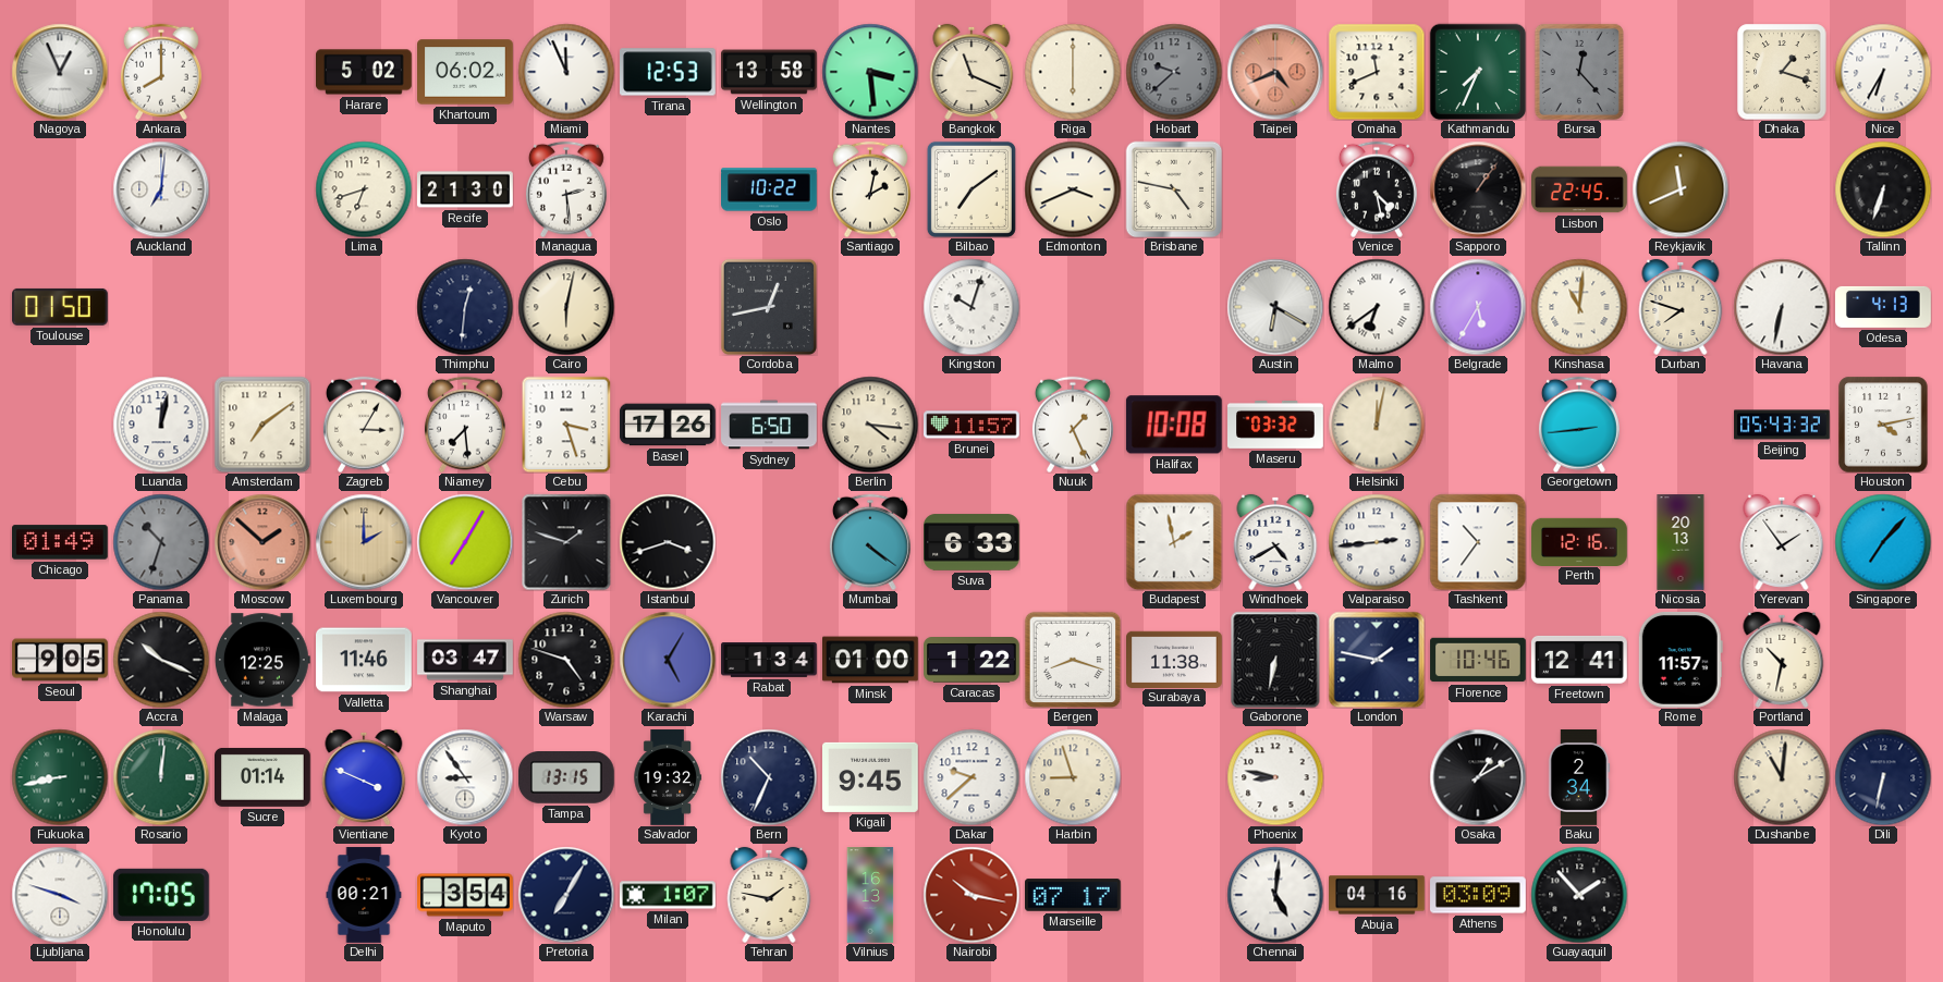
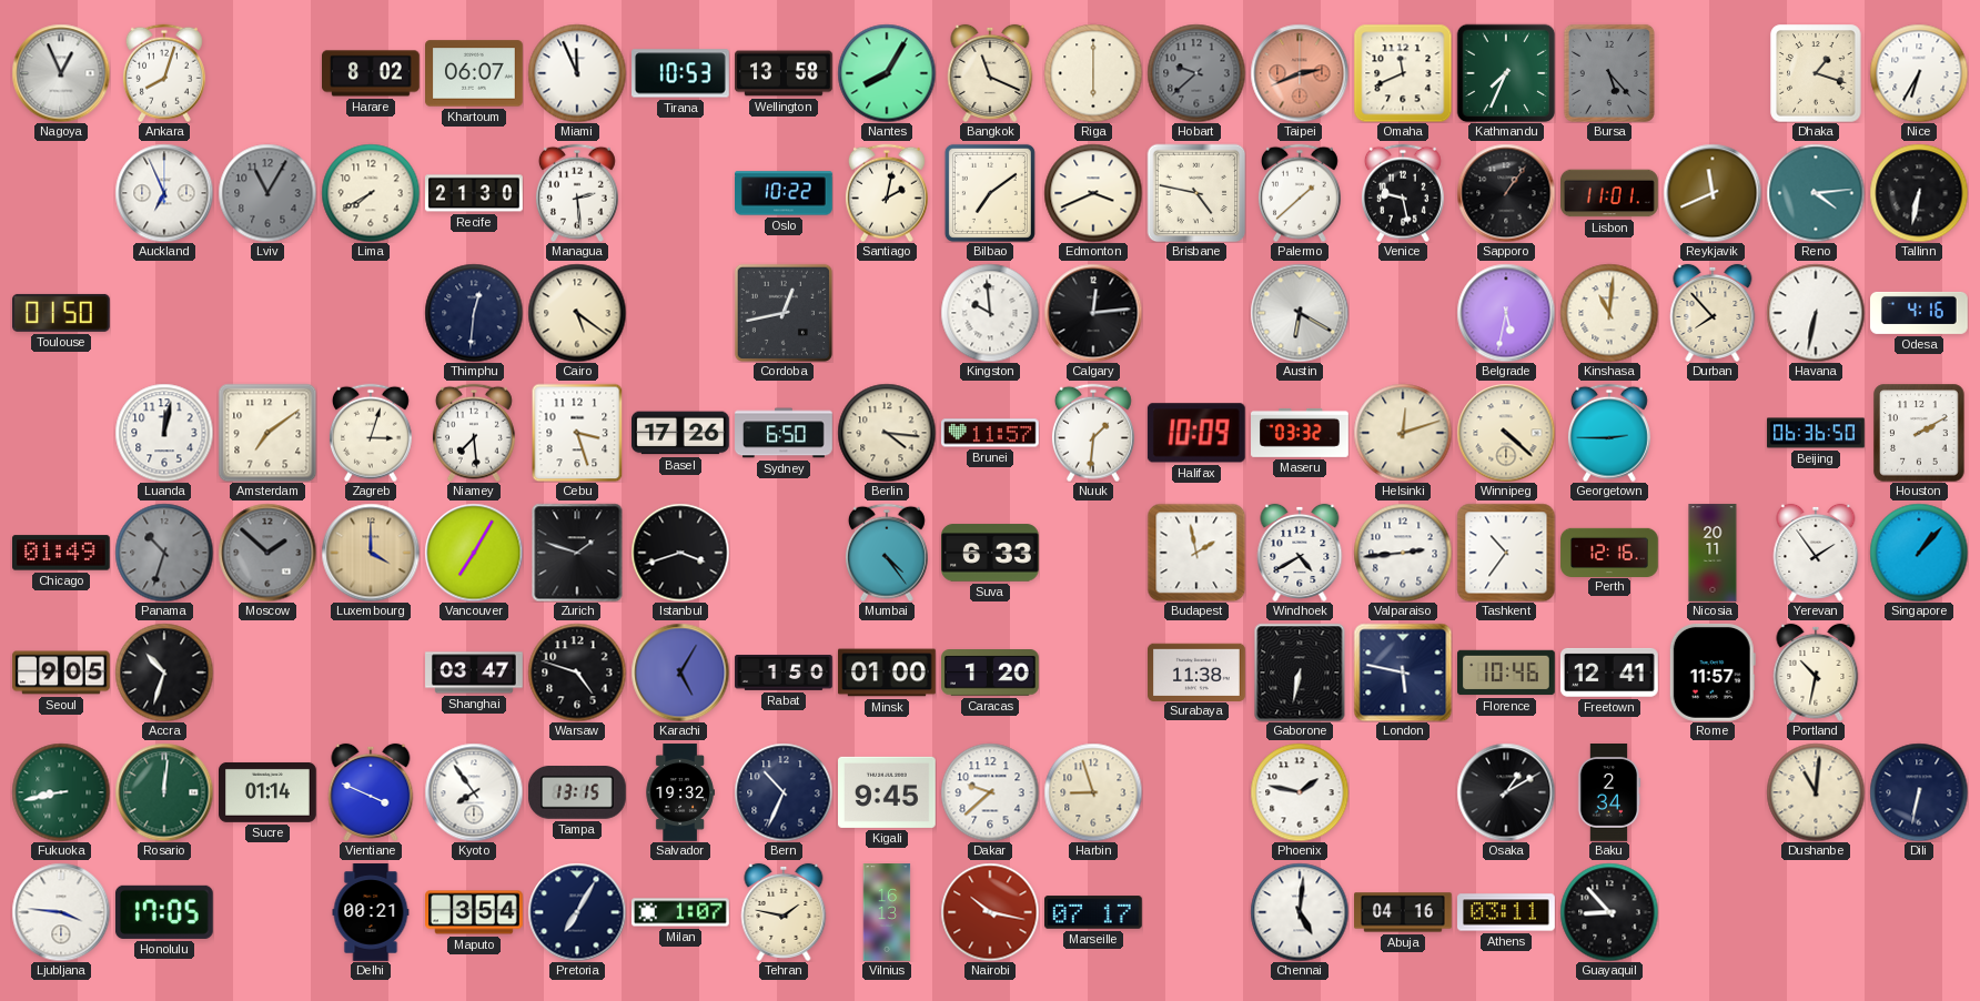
Ankara: 8:00 -> 8:03 (164, 73)
Harare: 5:02 -> 8:02 (372, 73)
Khartoum: 06:02 -> 06:07 (475, 73)
Tirana: 12:53 -> 10:53 (681, 73)
Nantes: 3:29 -> 8:05 (887, 73)
Taipei: 4:41 -> 2:41 (1300, 73)
Bursa: 12:23 -> 5:23 (1609, 73)
Auckland: 7:01 -> 6:56 (164, 193)
Lviv: none -> 11:05 (267, 193)
Lima: 6:42 -> 7:40 (371, 193)
Palermo: none -> 1:38 (1300, 193)
Venice: 4:28 -> 9:28 (1403, 193)
Lisbon: 22:45 -> 11:01 (1609, 193)
Reno: none -> 4:14 (1816, 193)
Tallinn: 6:33 -> 6:32 (1919, 193)
Cairo: 6:02 -> 5:21 (577, 313)
Kingston: 10:03 -> 9:59 (990, 313)
Calgary: none -> 12:14 (1093, 313)
Malmo: 6:39 -> none (1377, 307)
Belgrade: 5:35 -> 5:32 (1506, 313)
Durban: 7:48 -> 7:53 (1713, 313)
Odesa: 4:13 -> 4:16 (1920, 313)
Zagreb: 3:05 -> 3:03 (371, 433)
Nuuk: 1:26 -> 1:31 (1093, 433)
Halifax: 10:08 -> 10:09 (1196, 433)
Helsinki: 12:02 -> 12:12 (1403, 433)
Winnipeg: none -> 4:22 (1506, 433)
Georgetown: 2:44 -> 2:45 (1609, 433)
Beijing: 05:43 -> 06:36 (1816, 433)
Houston: 4:13 -> 2:10 (1919, 433)
Moscow dial: salmon -> grey (267, 553)
Luxembourg: 2:00 -> 4:00 (371, 553)
Mumbai: 4:21 -> 4:24 (887, 553)
Nicosia: 20:13 -> 20:11 (1713, 553)
Singapore: 7:07 -> 1:07 (1919, 553)
Accra: 10:19 -> 10:33 (164, 673)
Malaga: 12:25 -> none (262, 660)
Valletta: 11:46 -> none (365, 660)
Rabat: 1:34 -> 1:50 (784, 673)
Caracas: 1:22 -> 1:20 (991, 674)
Bergen: 8:18 -> none (1073, 660)
London: 1:47 -> 5:47 (1403, 673)
Kyoto: 8:54 -> 7:54 (474, 792)
Phoenix: 8:47 -> 1:47 (1300, 792)
Ljubljana: 3:48 -> 3:46 (61, 912)
Athens: 03:09 -> 03:11 (1507, 912)
Guayaquil: 1:53 -> 8:53 (1609, 912)
